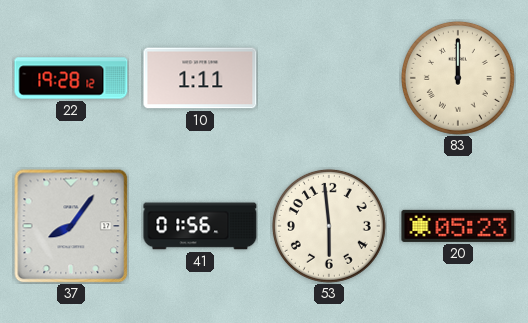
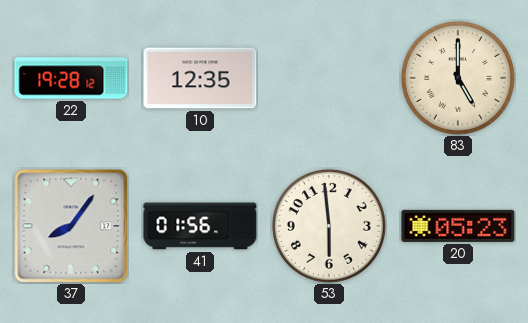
10: 1:11 -> 12:35 (200, 78)
83: 12:00 -> 5:00 (458, 78)
